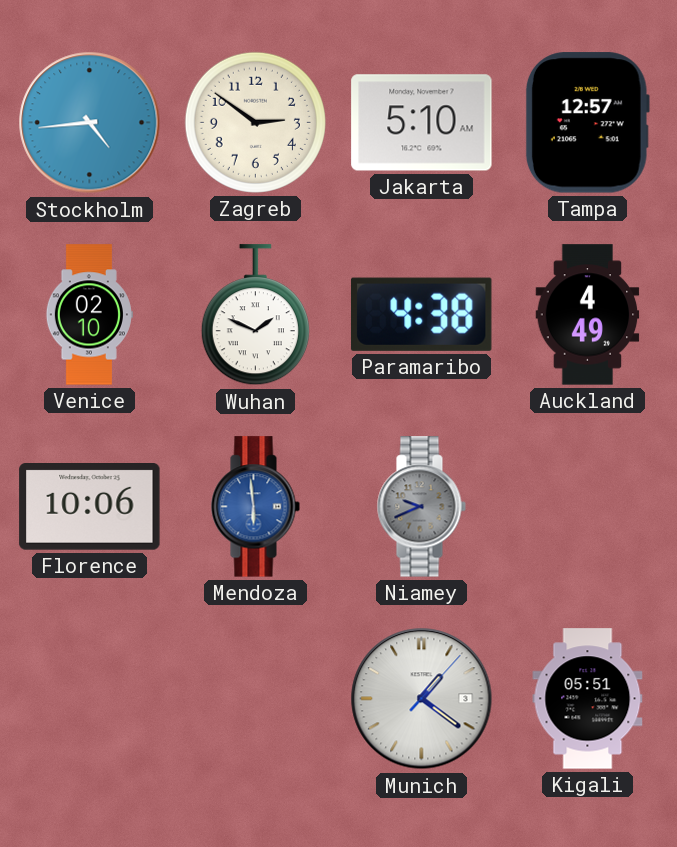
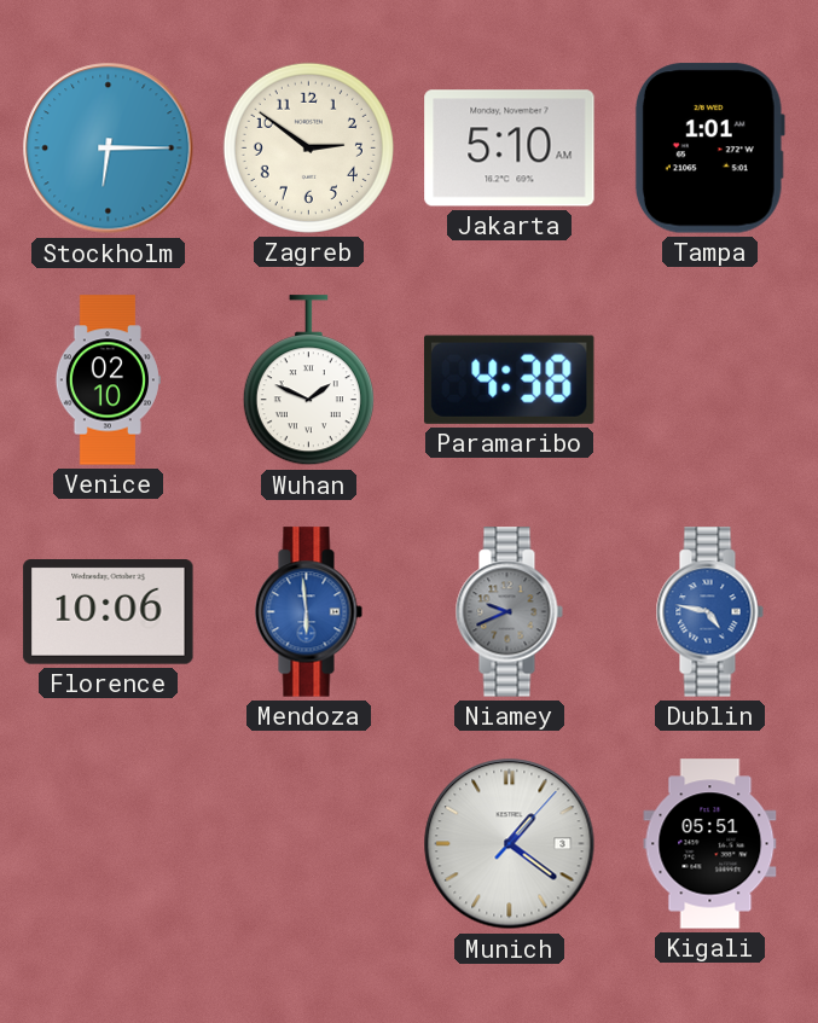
Stockholm: 4:44 -> 6:15 (109, 149)
Tampa: 12:57 -> 1:01 (709, 149)
Auckland: 4:49 -> none (588, 315)
Dublin: none -> 4:47 (709, 612)
